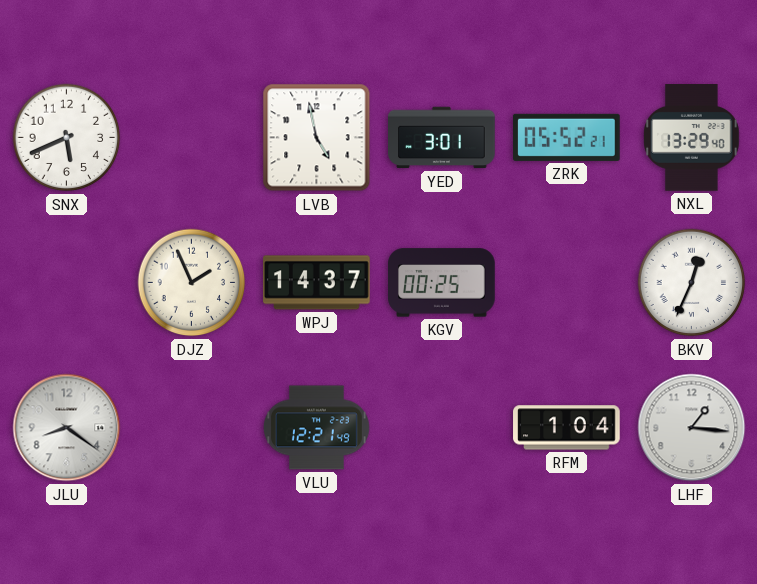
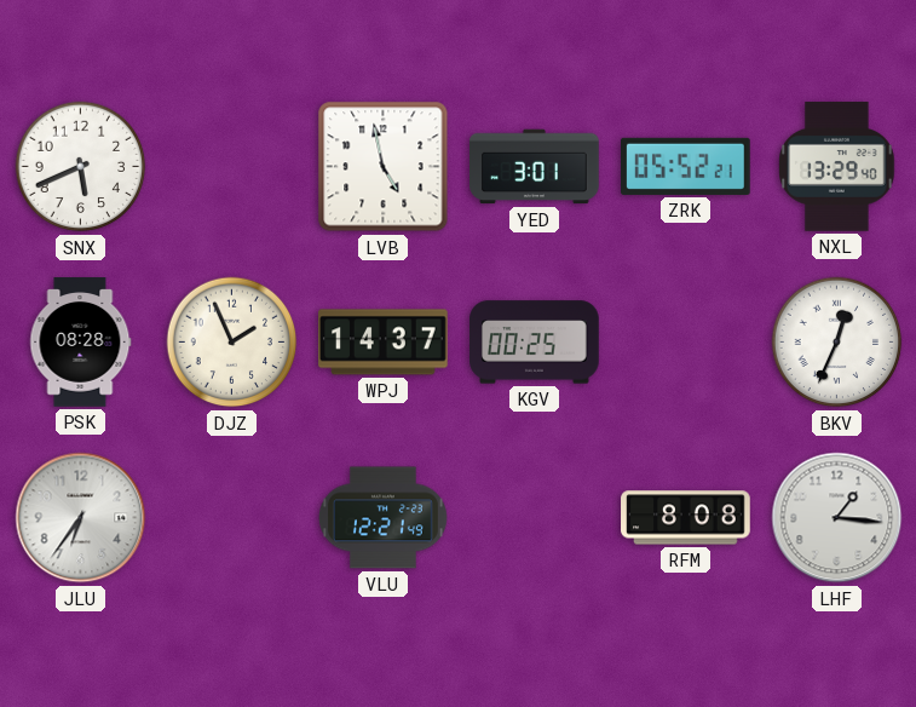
PSK: none -> 08:28 (81, 343)
JLU: 8:21 -> 6:36 (81, 518)
RFM: 1:04 -> 8:08 (686, 518)
